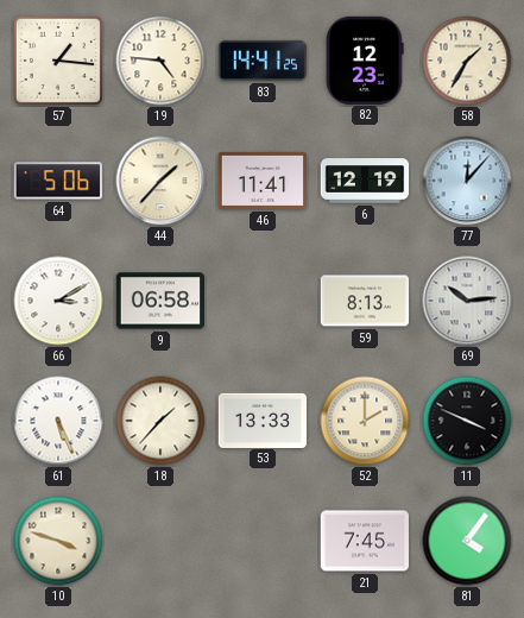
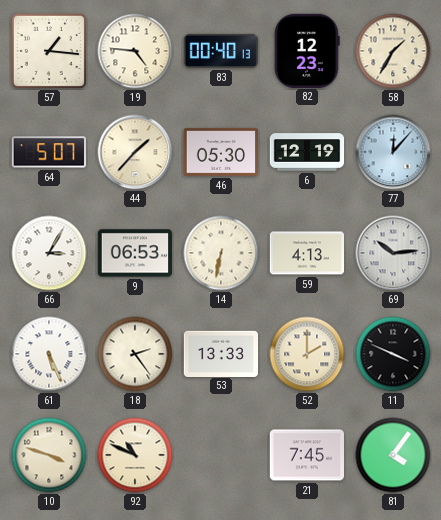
83: 14:41 -> 00:40 (221, 51)
64: 5:06 -> 5:07 (48, 152)
46: 11:41 -> 05:30 (220, 152)
66: 3:10 -> 3:05 (49, 253)
9: 06:58 -> 06:53 (135, 253)
14: none -> 6:32 (221, 253)
59: 8:13 -> 4:13 (307, 253)
18: 1:37 -> 2:24 (135, 354)
92: none -> 10:49 (135, 455)
